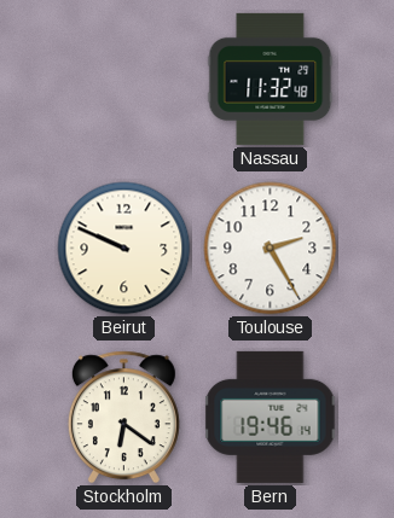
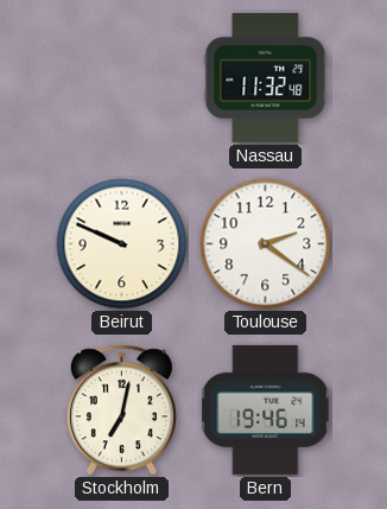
Toulouse: 2:25 -> 2:21 (266, 244)
Stockholm: 6:21 -> 7:02 (121, 411)
